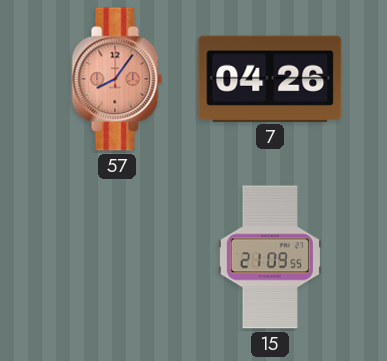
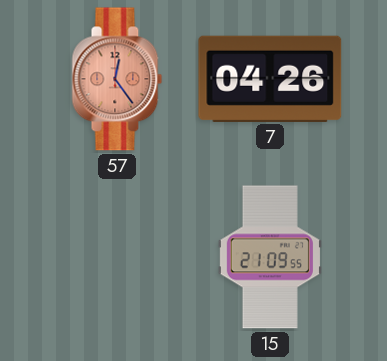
57: 8:06 -> 12:24 (117, 79)
